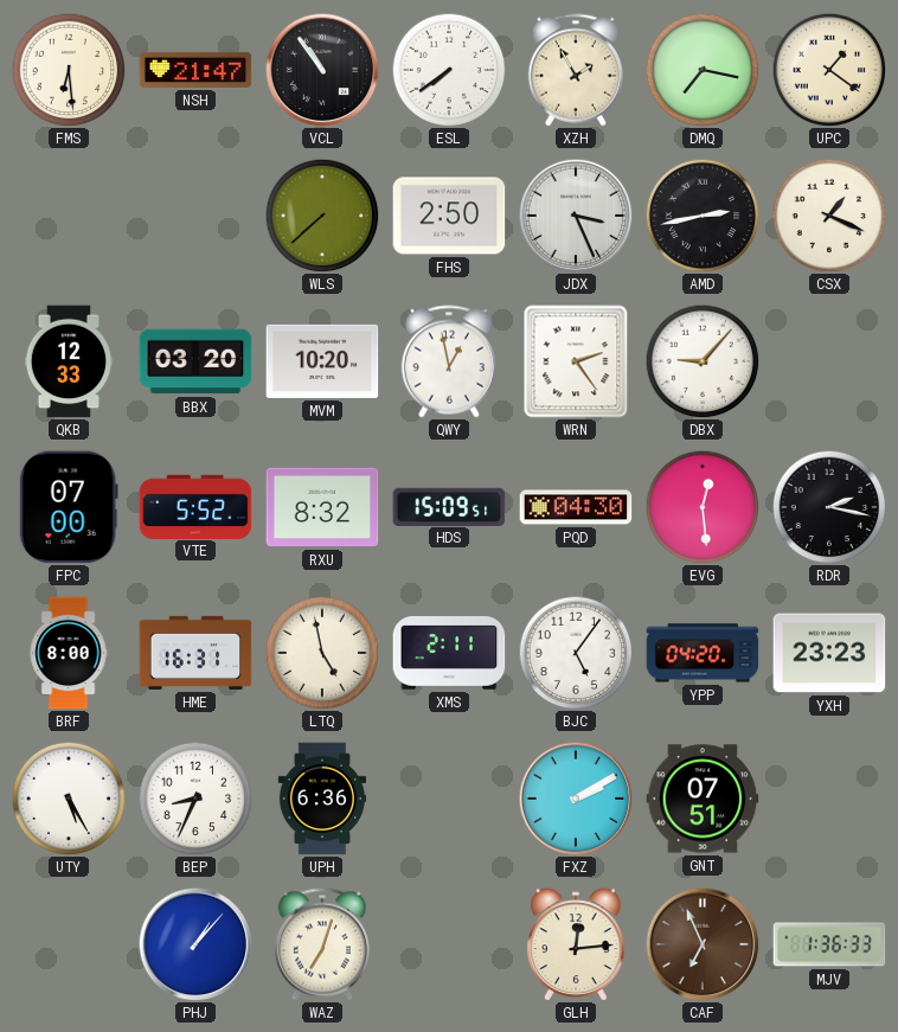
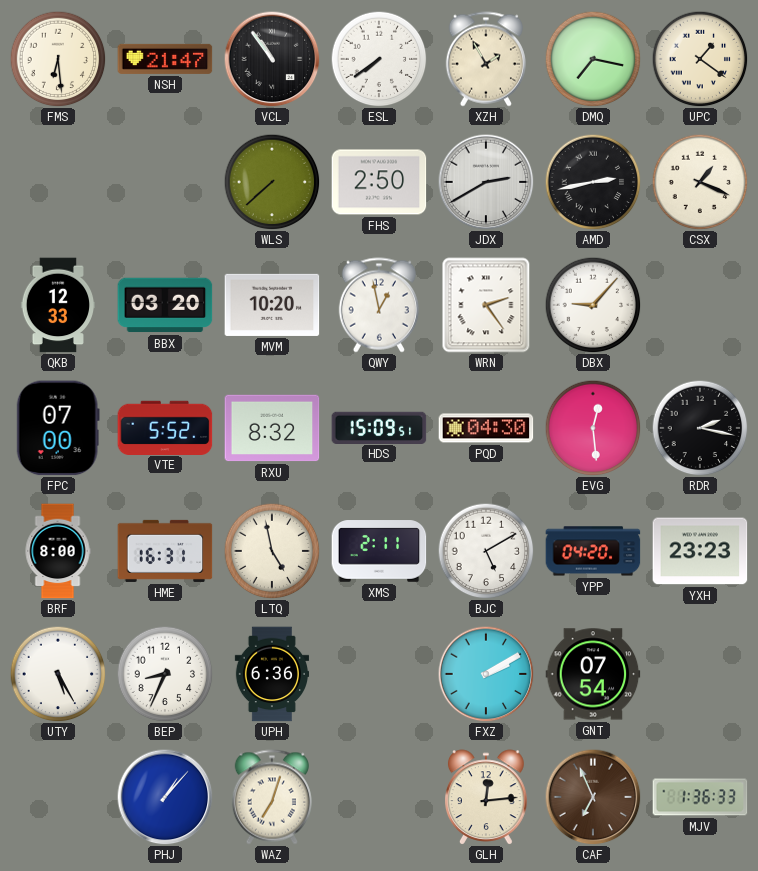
JDX: 3:26 -> 2:40 (486, 182)
BJC: 5:06 -> 5:10 (486, 551)
GNT: 07:51 -> 07:54 (593, 674)
